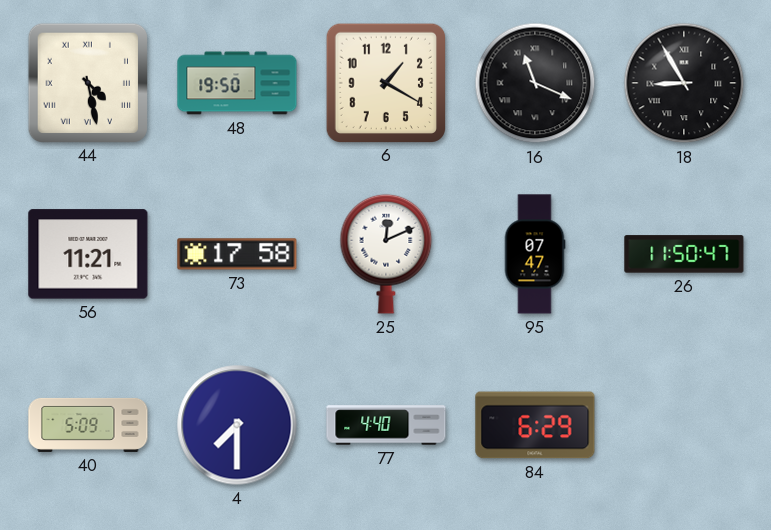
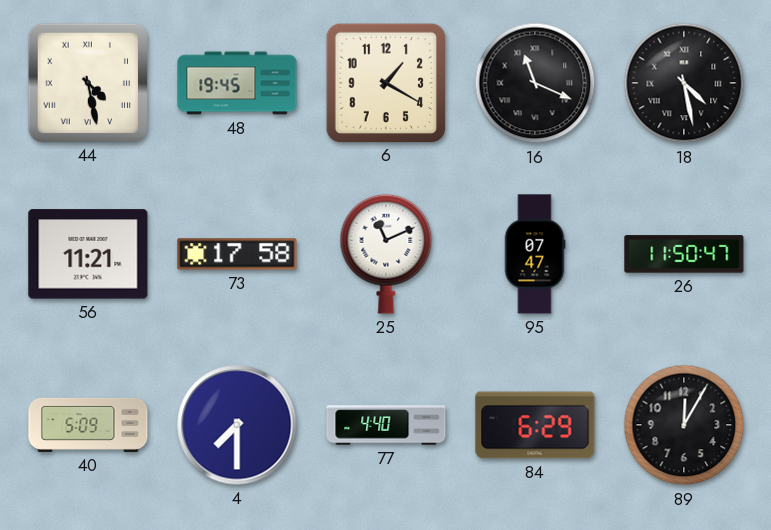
48: 19:50 -> 19:45 (237, 83)
18: 8:55 -> 4:28 (684, 83)
25: 12:11 -> 11:11 (386, 254)
89: none -> 12:05 (684, 425)
